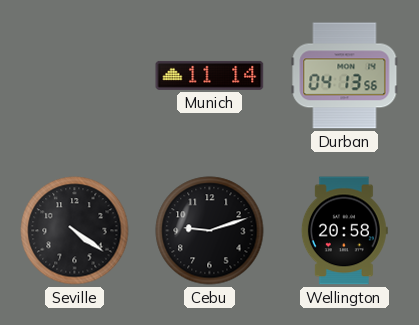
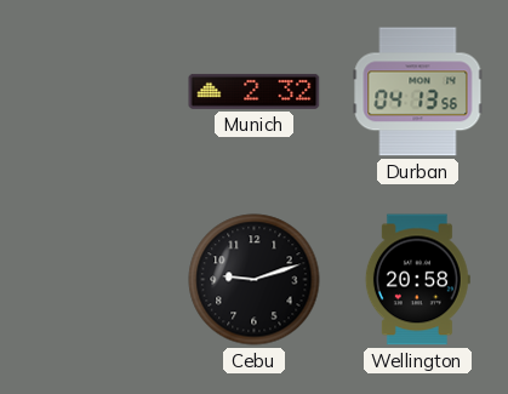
Munich: 11:14 -> 2:32 (255, 91)
Seville: 4:21 -> none (75, 231)
